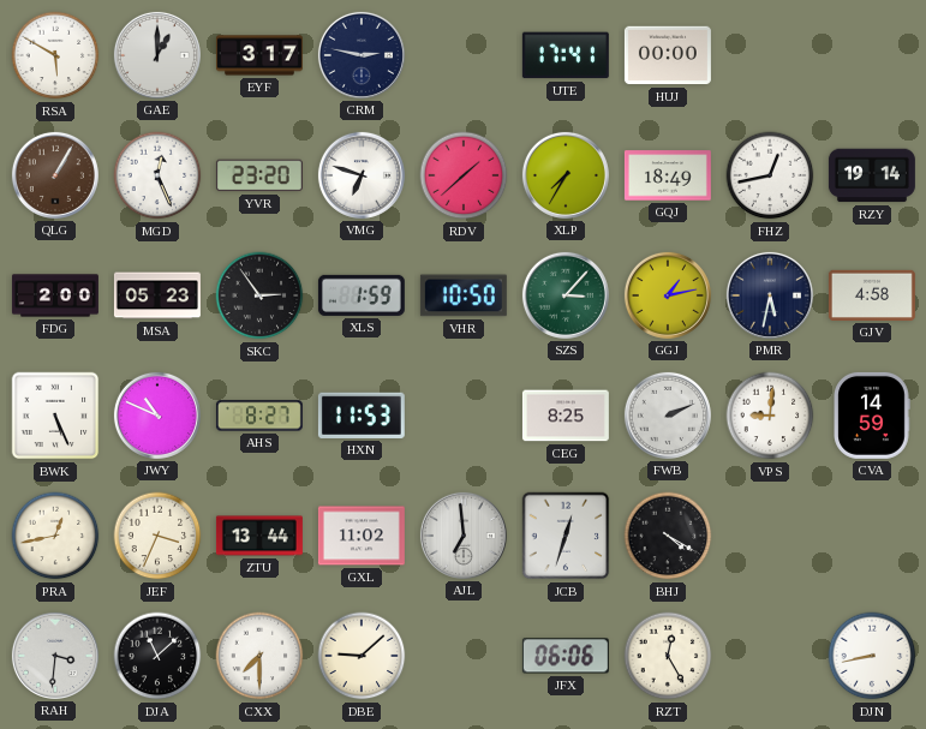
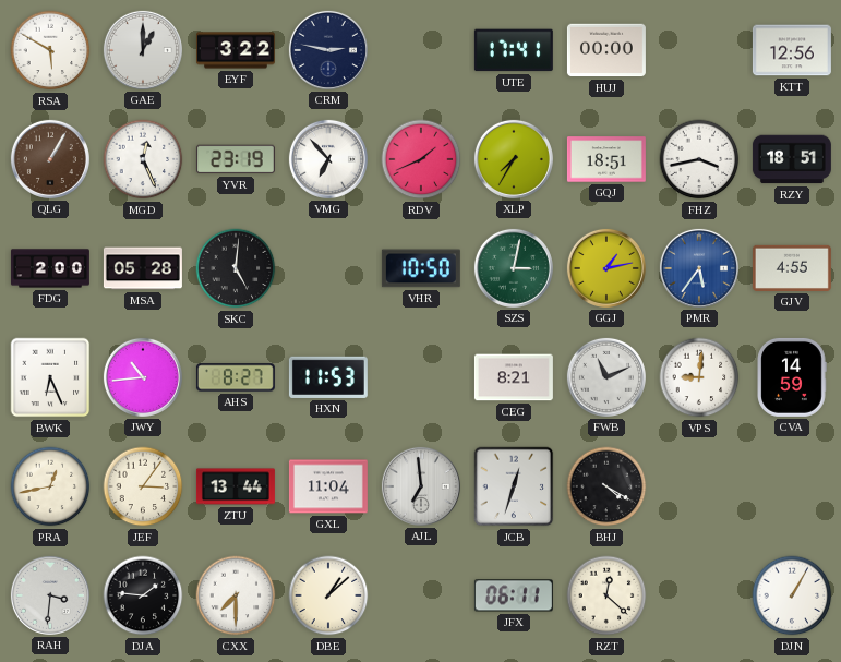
EYF: 3:17 -> 3:22 (236, 50)
KTT: none -> 12:56 (792, 50)
YVR: 23:20 -> 23:19 (236, 159)
VMG: 6:48 -> 6:53 (328, 159)
RDV: 1:38 -> 1:41 (421, 159)
GQJ: 18:49 -> 18:51 (606, 159)
FHZ: 12:43 -> 3:43 (699, 159)
RZY: 19:14 -> 18:51 (792, 159)
MSA: 05:23 -> 05:28 (143, 268)
SKC: 2:54 -> 5:01 (236, 268)
XLS: 1:59 -> none (362, 295)
SZS: 3:07 -> 3:02 (514, 268)
PMR: 5:32 -> 5:36 (699, 268)
PMR dial: navy -> blue (699, 268)
GJV: 4:58 -> 4:55 (792, 268)
BWK: 5:26 -> 6:26 (50, 377)
JWY: 10:49 -> 10:44 (143, 377)
CEG: 8:25 -> 8:21 (514, 377)
FWB: 2:11 -> 11:11 (606, 377)
JEF: 3:34 -> 3:06 (143, 486)
GXL: 11:02 -> 11:04 (328, 486)
DJA: 11:08 -> 1:46 (143, 595)
DBE: 9:08 -> 1:08 (328, 595)
JFX: 06:06 -> 06:11 (514, 595)
RZT: 12:25 -> 12:22 (606, 595)
DJN: 8:43 -> 1:05 (792, 595)
